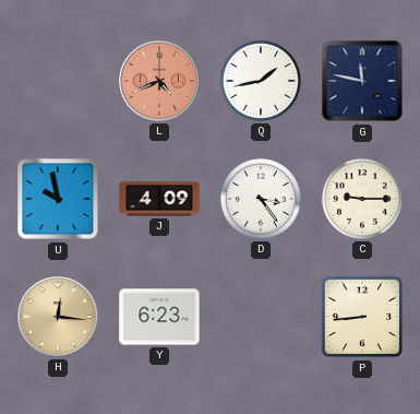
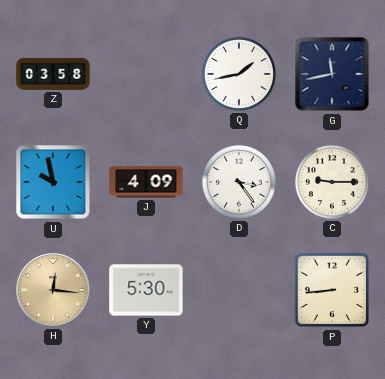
Z: none -> 03:58 (53, 74)
L: 4:41 -> none (159, 81)
G: 11:47 -> 11:43 (332, 74)
Y: 6:23 -> 5:30 (146, 290)
